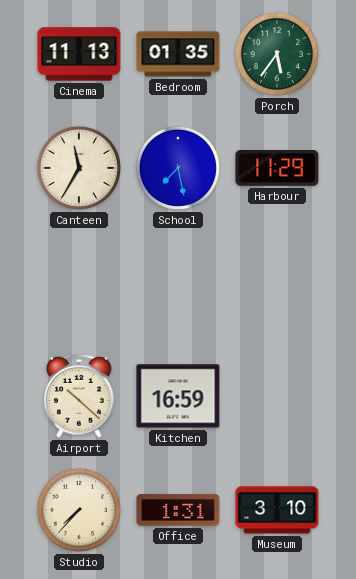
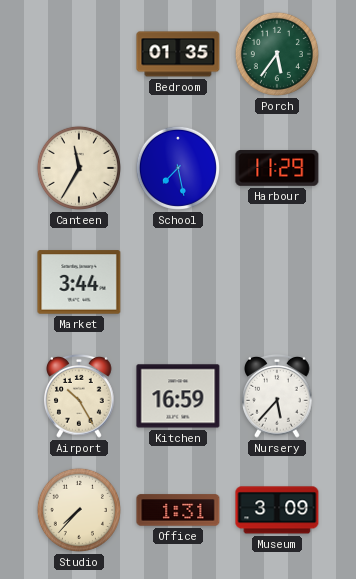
Cinema: 11:13 -> none (79, 54)
Market: none -> 3:44 (79, 282)
Airport: 10:22 -> 10:25 (79, 396)
Nursery: none -> 5:37 (277, 396)
Museum: 3:10 -> 3:09 (277, 510)
